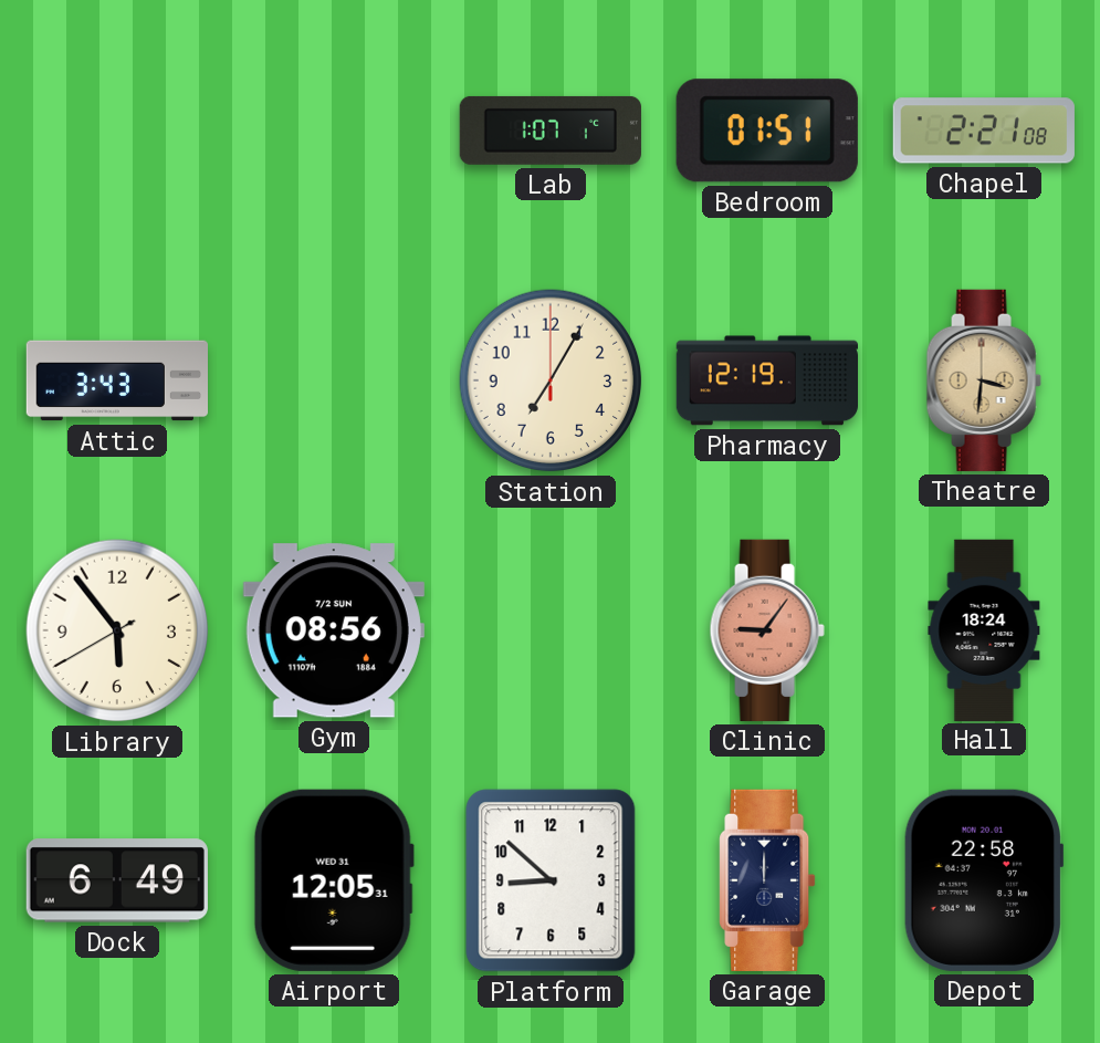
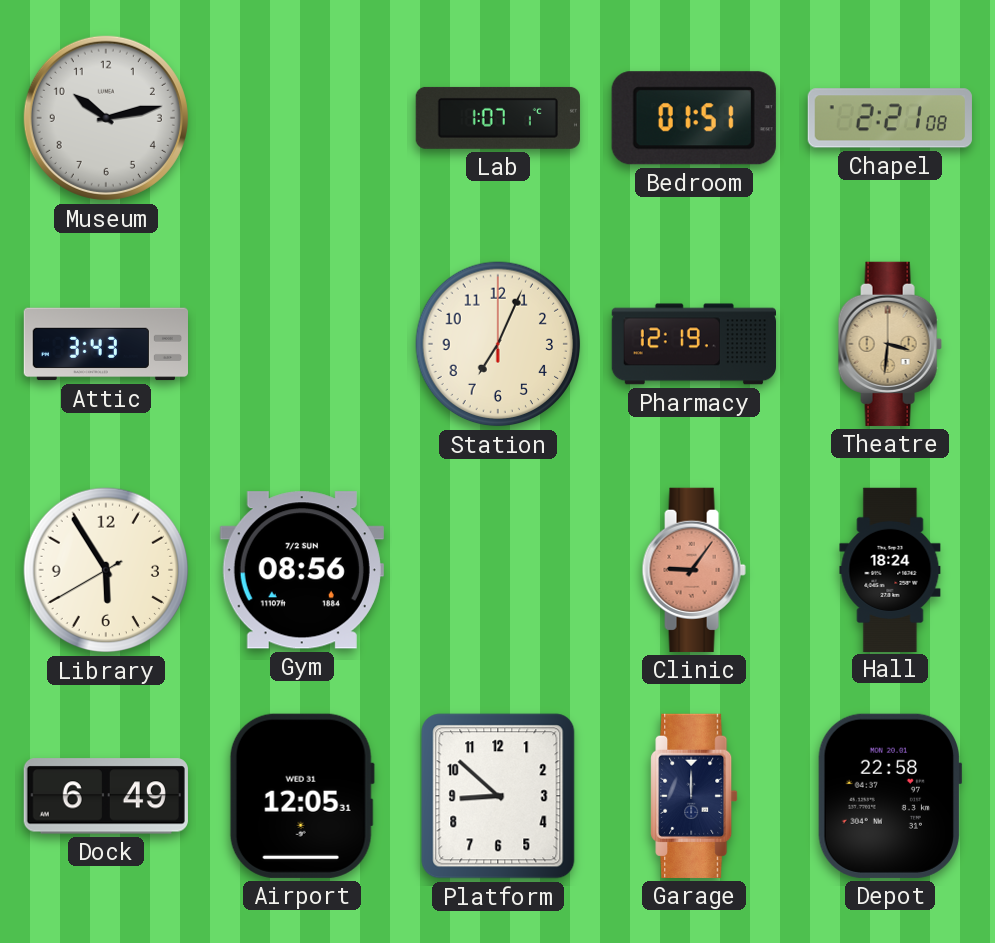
Museum: none -> 10:13 (106, 118)
Station: 7:05 -> 7:04 (498, 344)
Library: 5:53 -> 5:54 (106, 570)
